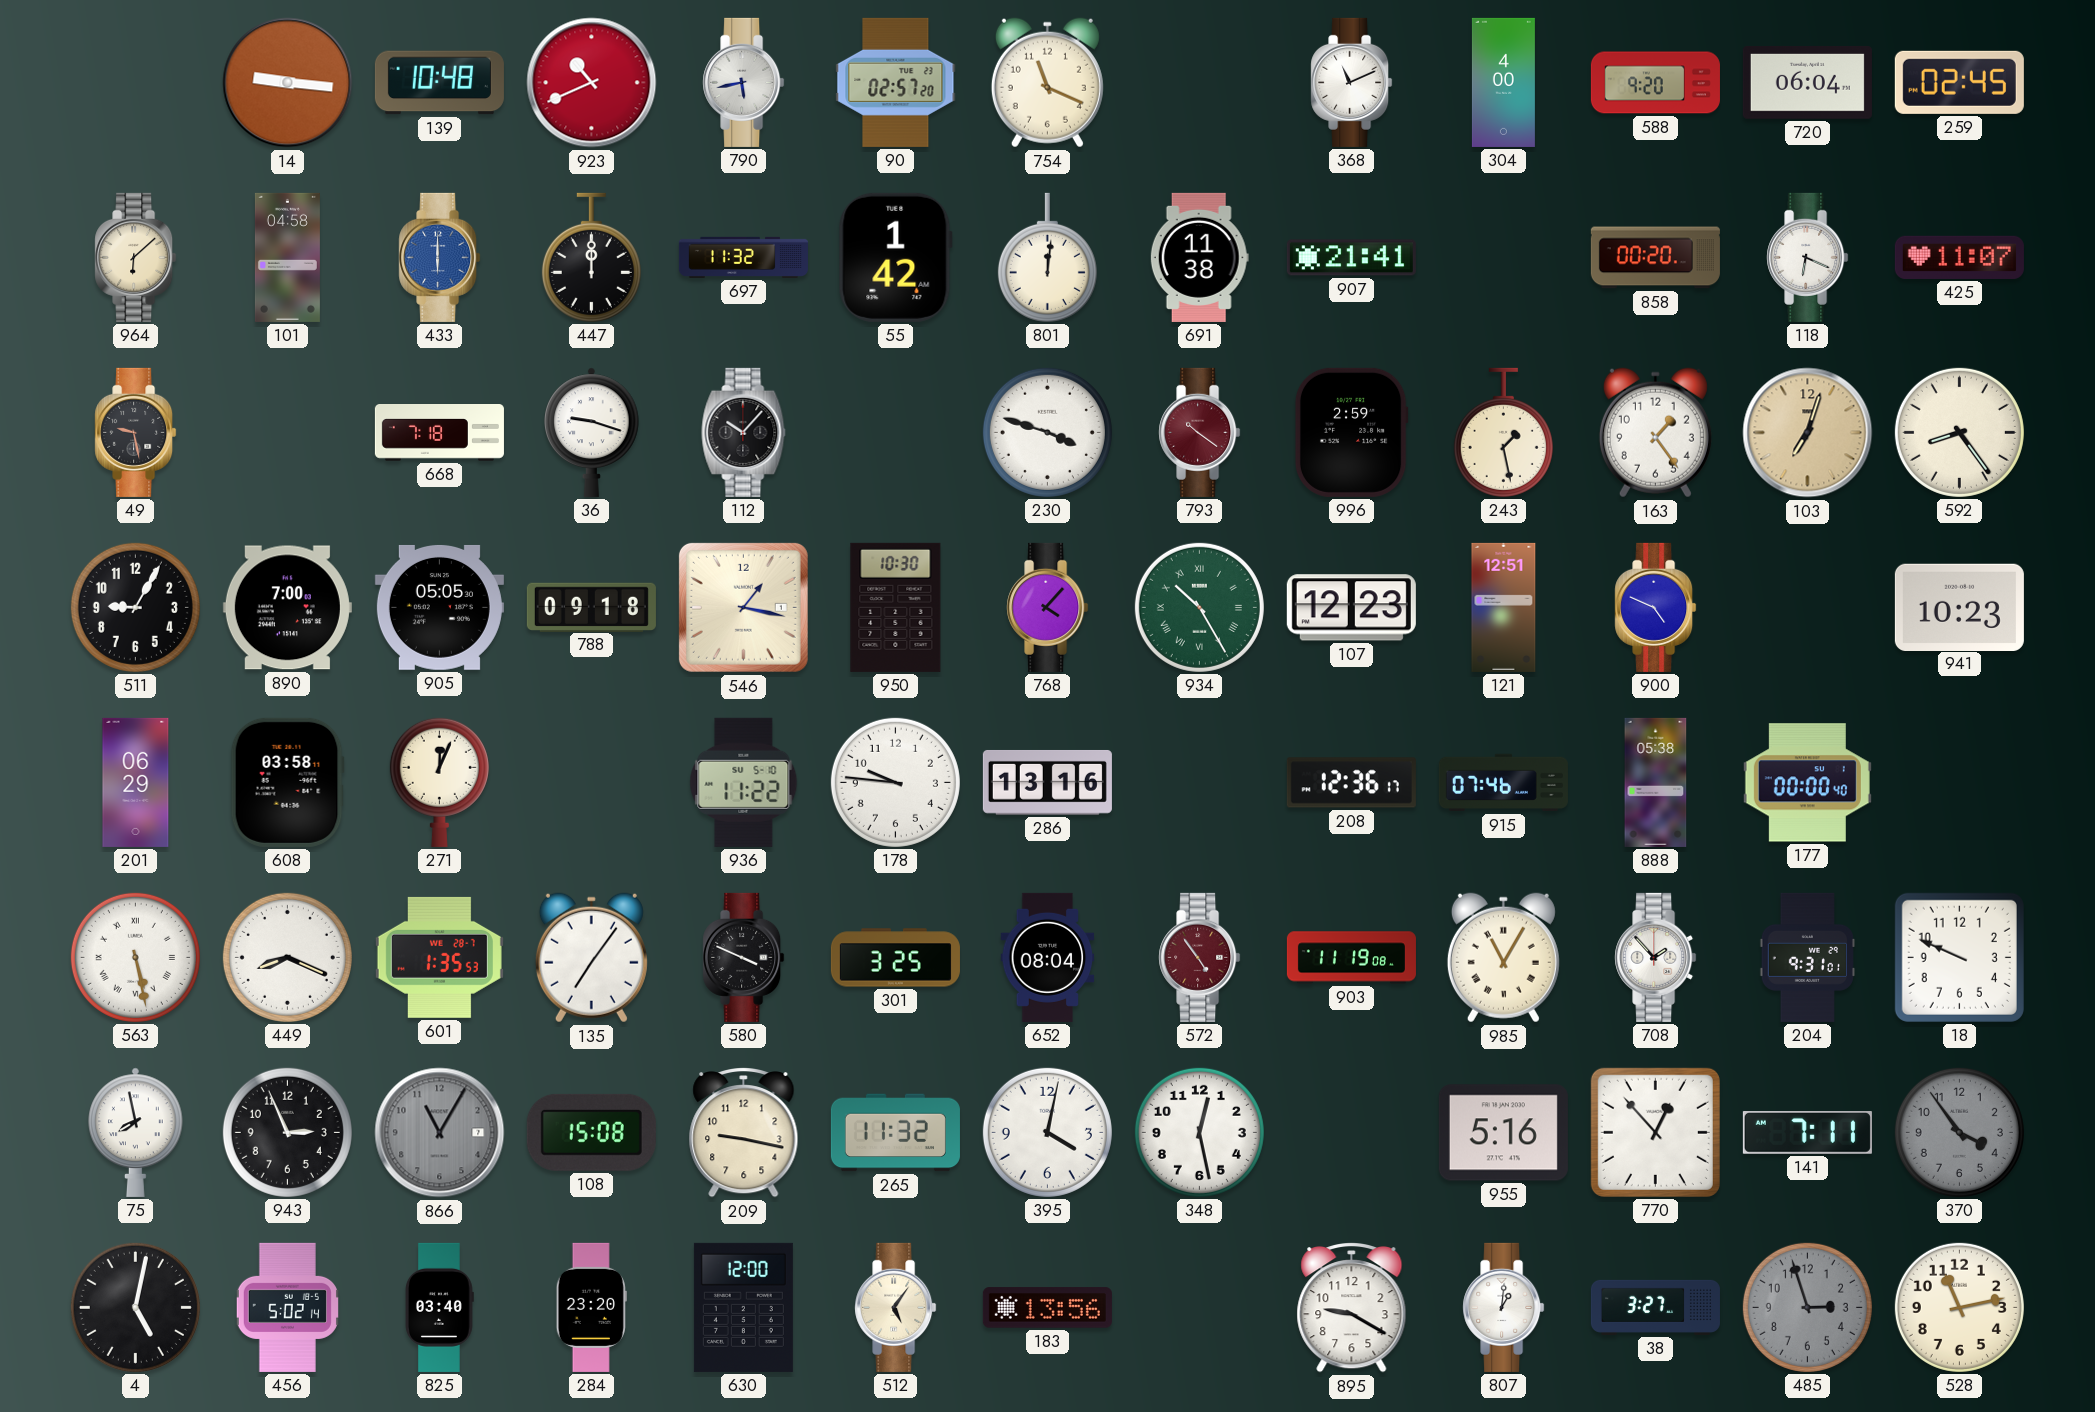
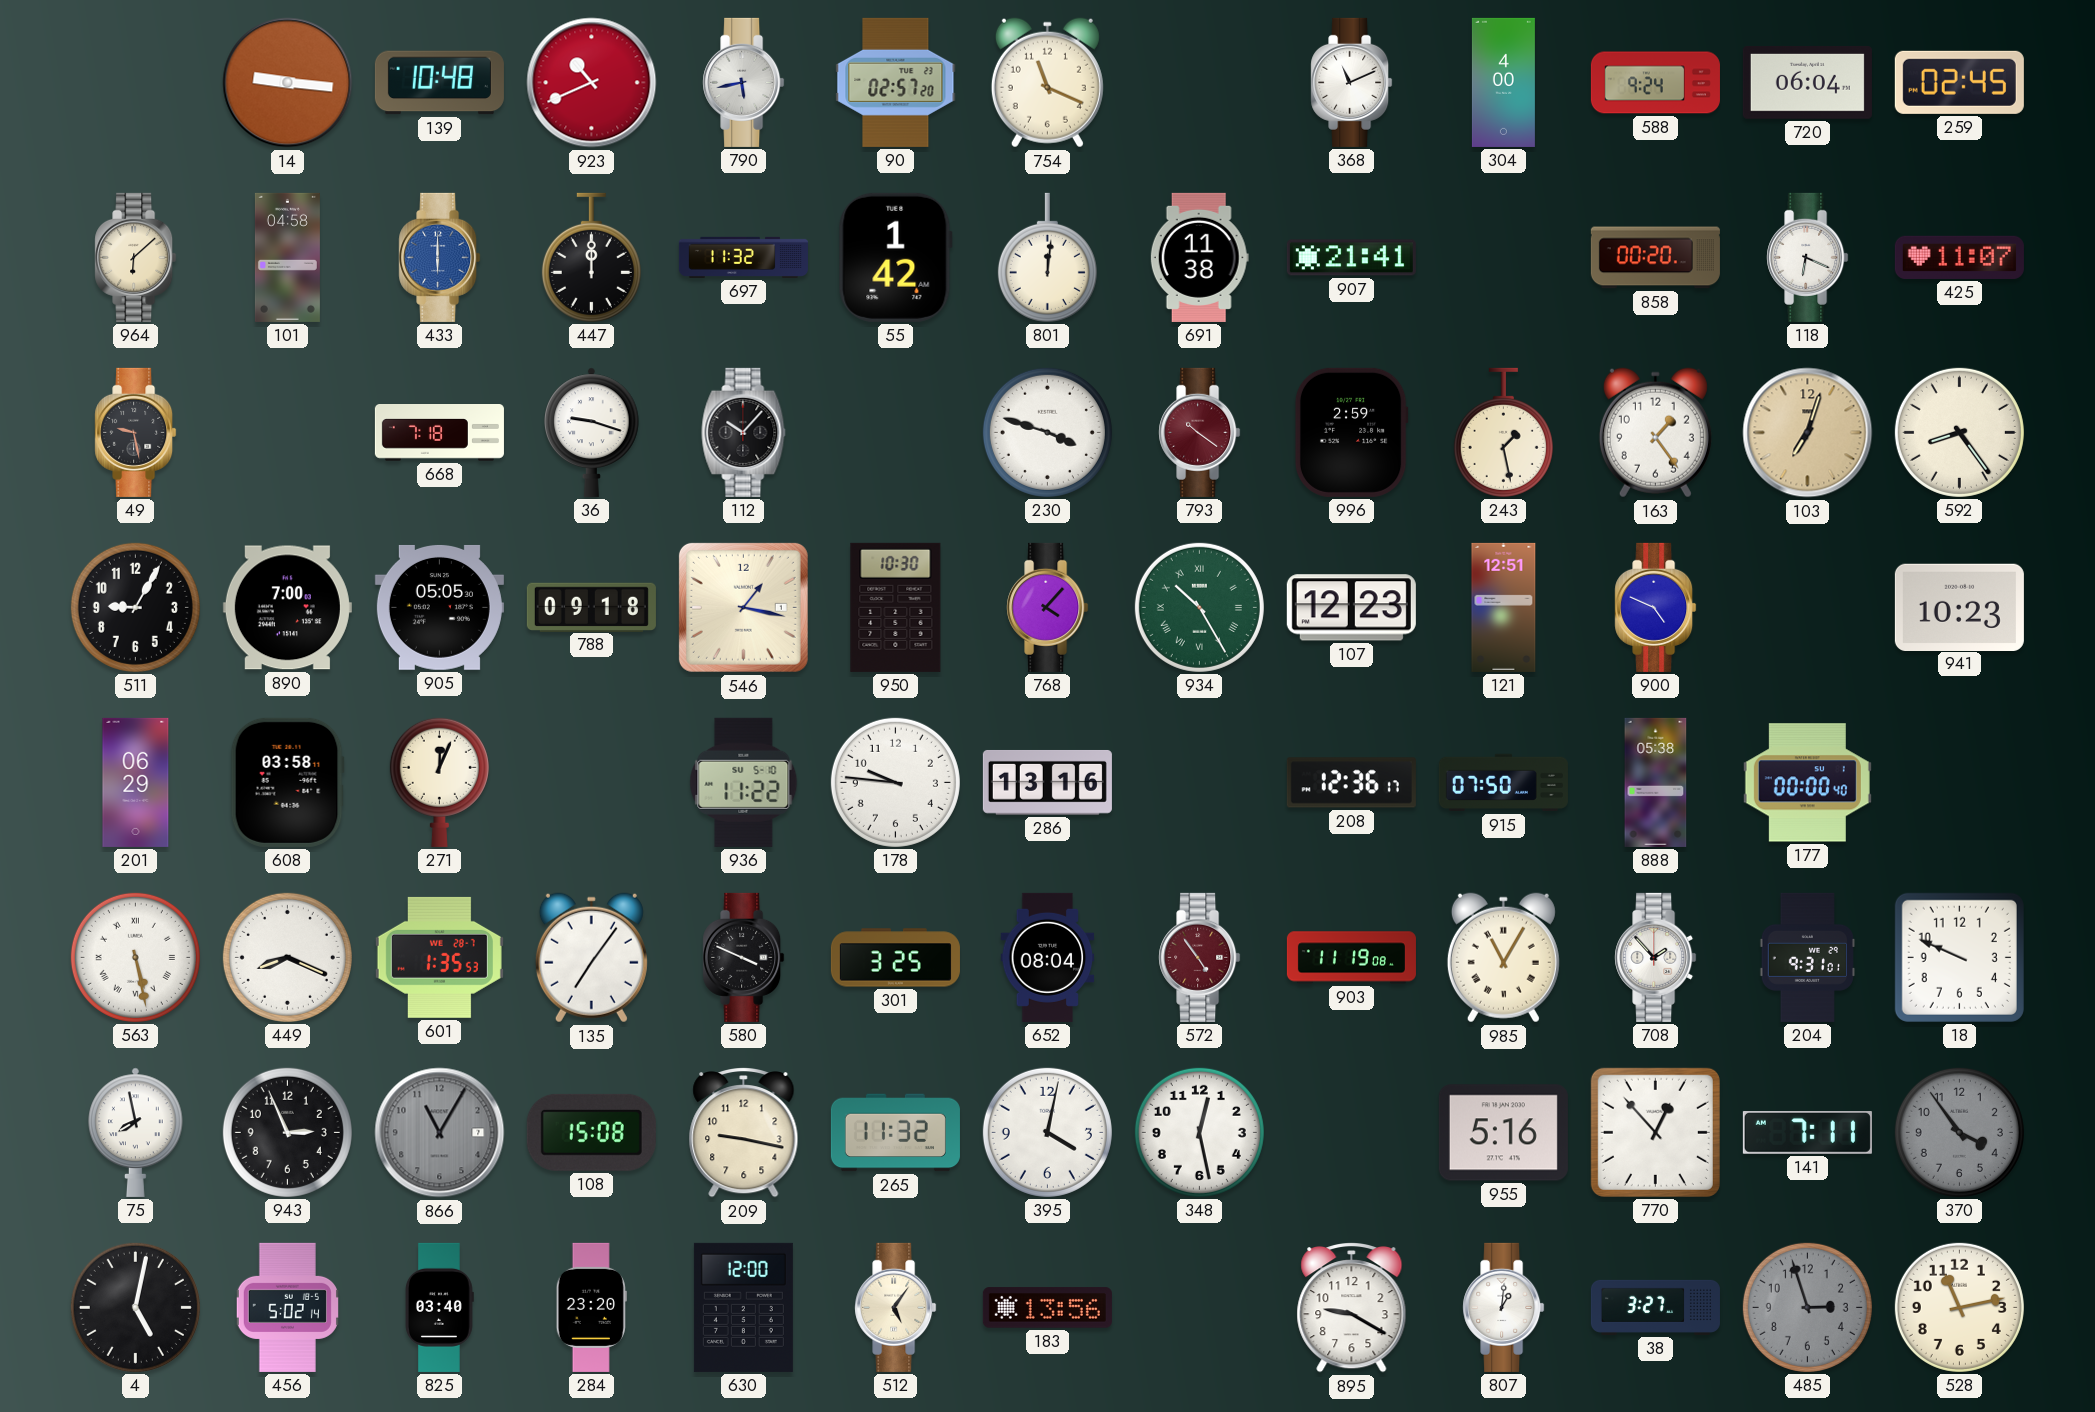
588: 9:20 -> 9:24 (1655, 83)
915: 07:46 -> 07:50 (1503, 783)
